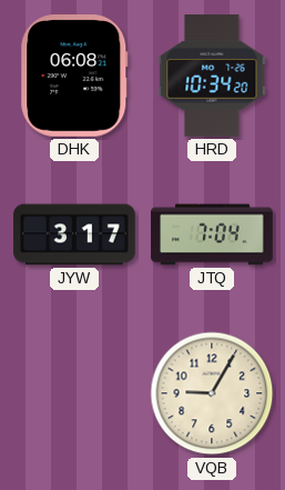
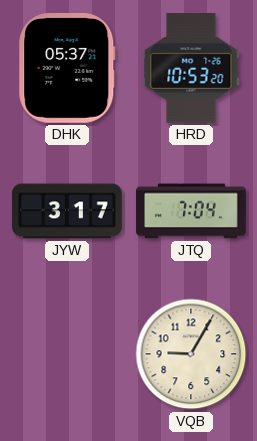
DHK: 06:08 -> 05:37 (67, 69)
HRD: 10:34 -> 10:53 (191, 68)
